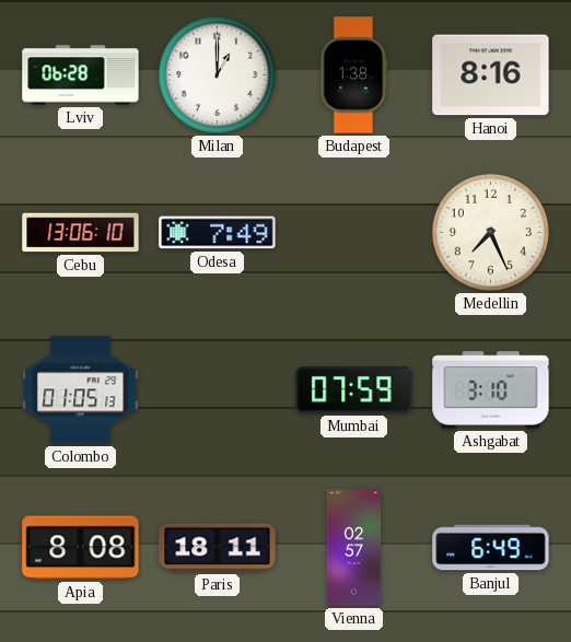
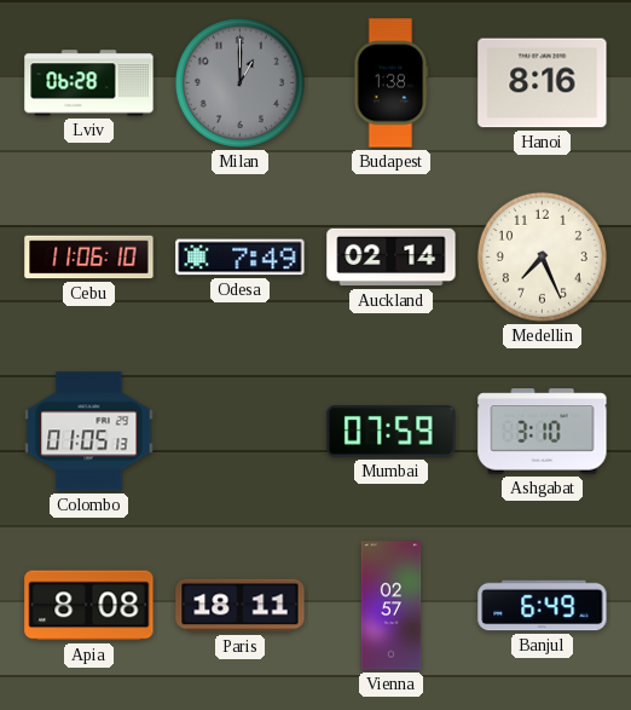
Milan dial: white -> grey (239, 82)
Cebu: 13:06 -> 11:06 (89, 258)
Auckland: none -> 02:14 (392, 258)
